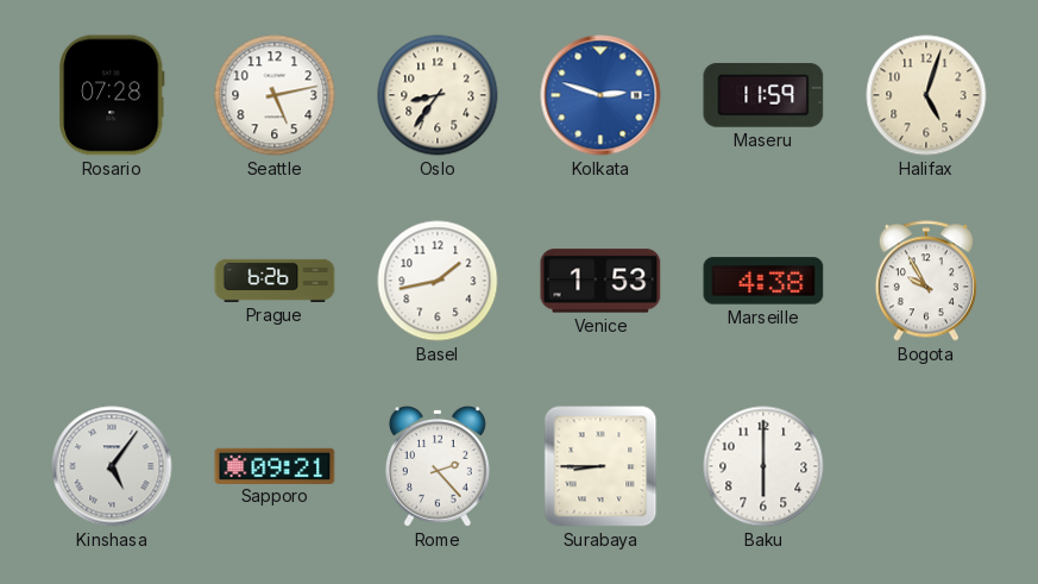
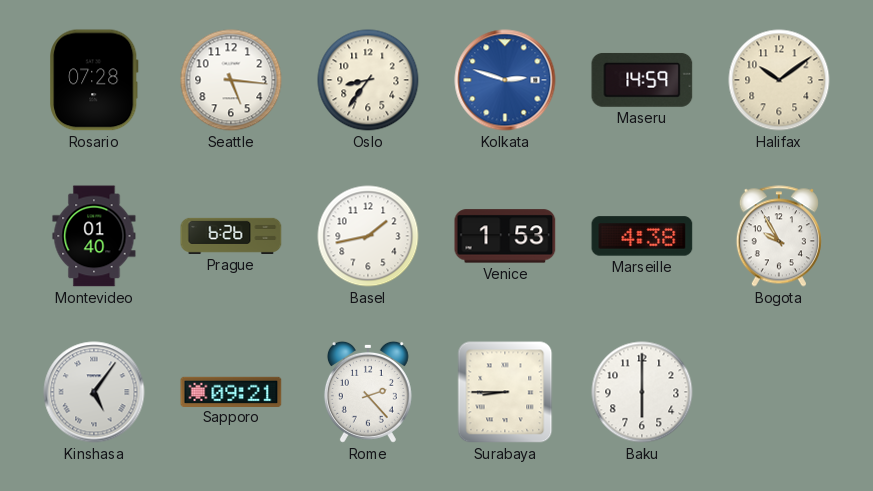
Seattle: 5:13 -> 5:16 (231, 80)
Maseru: 11:59 -> 14:59 (642, 80)
Halifax: 5:03 -> 10:09 (779, 80)
Montevideo: none -> 01:40 (94, 236)
